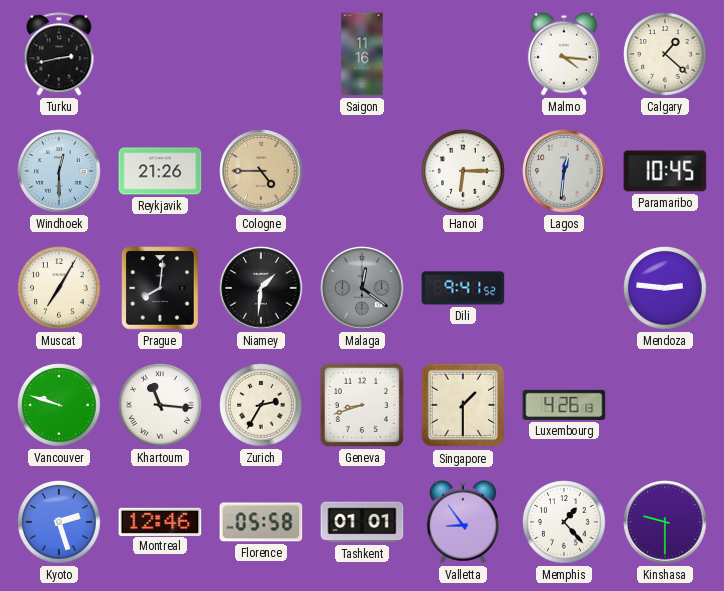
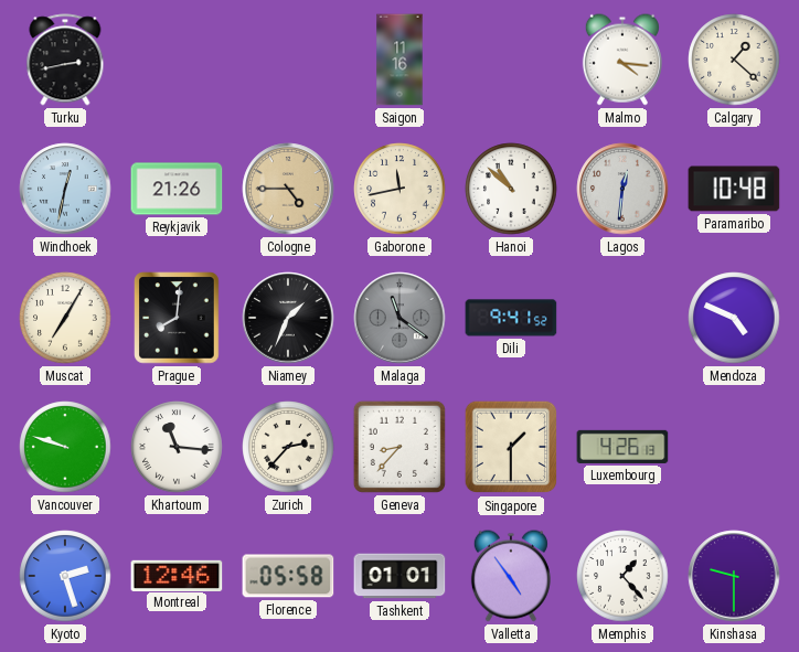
Windhoek: 12:30 -> 12:32 (65, 189)
Gaborone: none -> 11:43 (399, 189)
Hanoi: 6:15 -> 10:52 (511, 189)
Paramaribo: 10:45 -> 10:48 (734, 189)
Niamey: 1:31 -> 1:34 (288, 318)
Malaga: 12:21 -> 11:21 (399, 318)
Mendoza: 2:46 -> 4:49 (734, 318)
Zurich: 2:35 -> 2:37 (288, 447)
Geneva: 8:42 -> 8:37 (399, 447)
Valletta: 8:54 -> 4:54 (511, 576)
